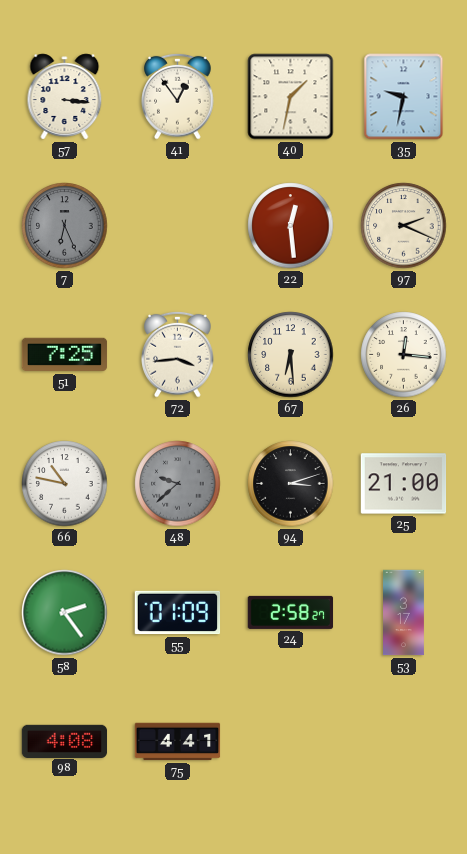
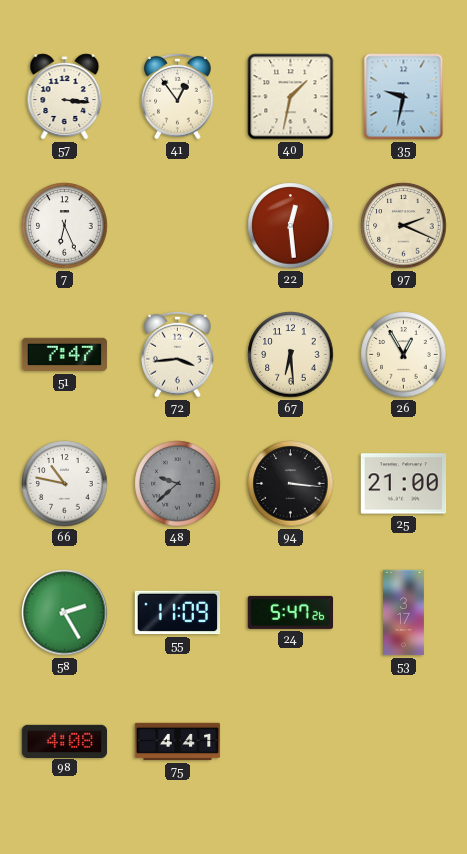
7 dial: grey -> white (65, 226)
51: 7:25 -> 7:47 (65, 355)
26: 12:16 -> 12:55 (404, 355)
94: 3:12 -> 3:16 (291, 484)
58: 2:24 -> 2:25 (65, 613)
55: 01:09 -> 11:09 (178, 613)
24: 2:58 -> 5:47 (291, 612)
